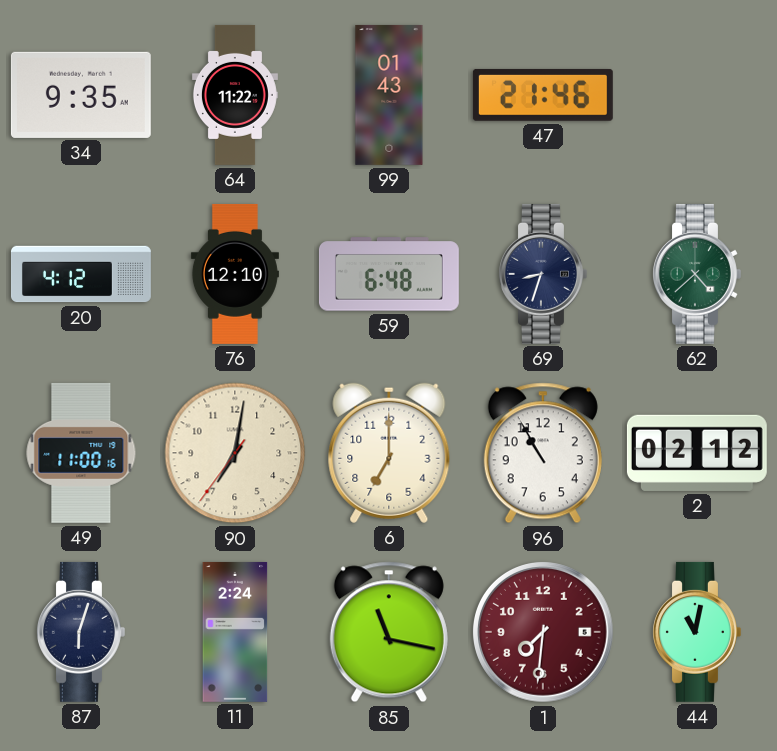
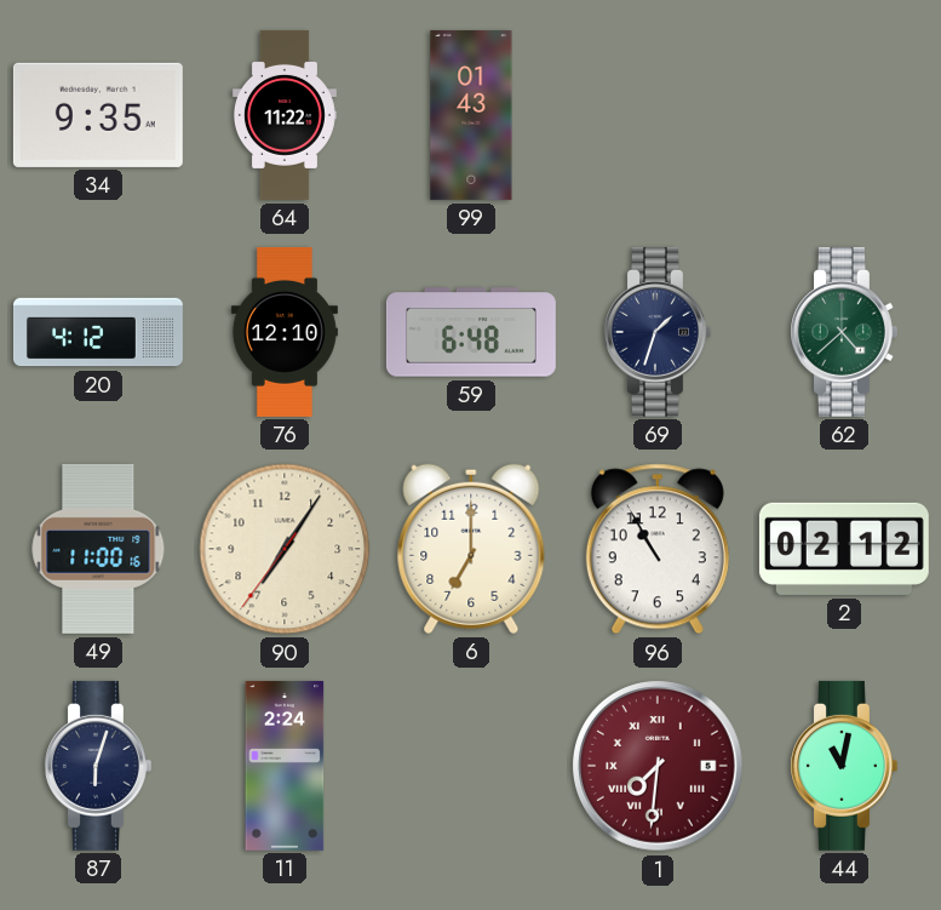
47: 21:46 -> none (543, 95)
69: 8:33 -> 1:33 (658, 332)
90: 7:01 -> 7:05 (285, 549)
85: 11:17 -> none (389, 632)
1 numerals: Arabic -> Roman (658, 766)
